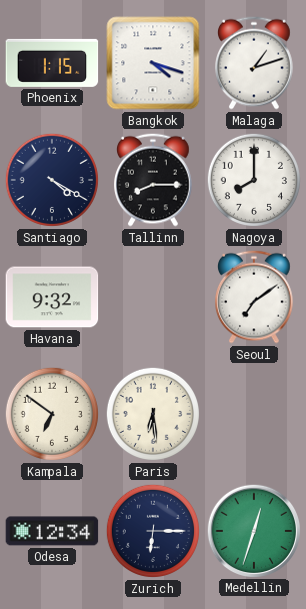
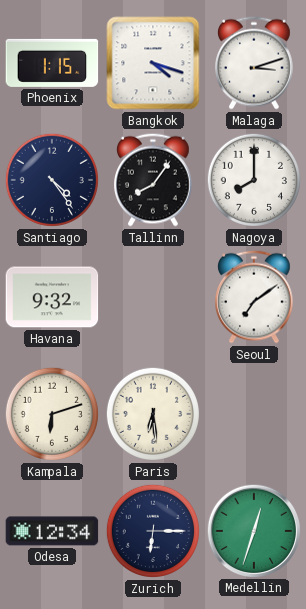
Malaga: 1:12 -> 3:12 (255, 63)
Santiago: 4:20 -> 4:24 (52, 180)
Tallinn: 8:15 -> 8:06 (154, 180)
Kampala: 6:51 -> 6:12 (52, 414)
